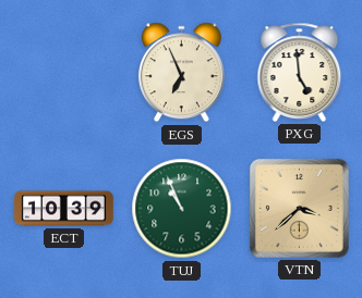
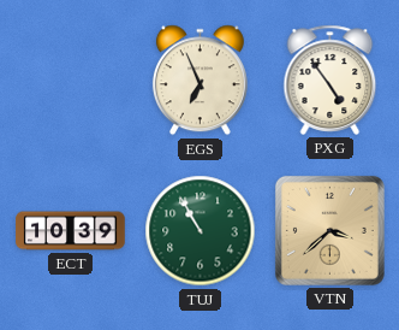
PXG: 4:59 -> 4:54 (330, 79)
TUJ: 10:56 -> 10:55 (201, 231)
